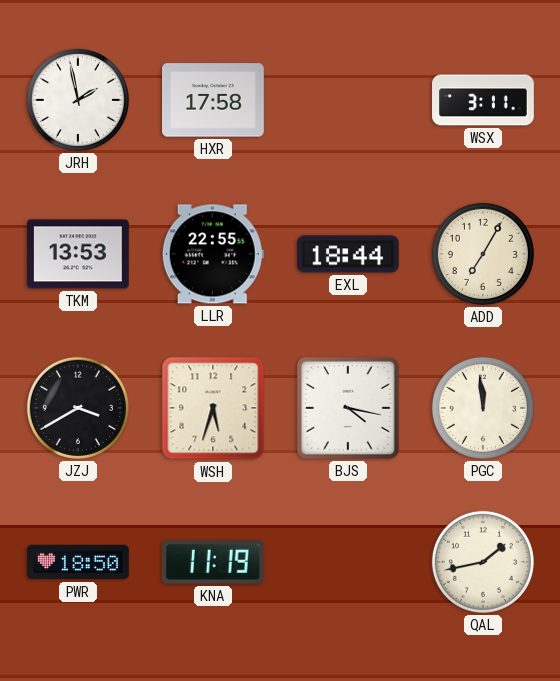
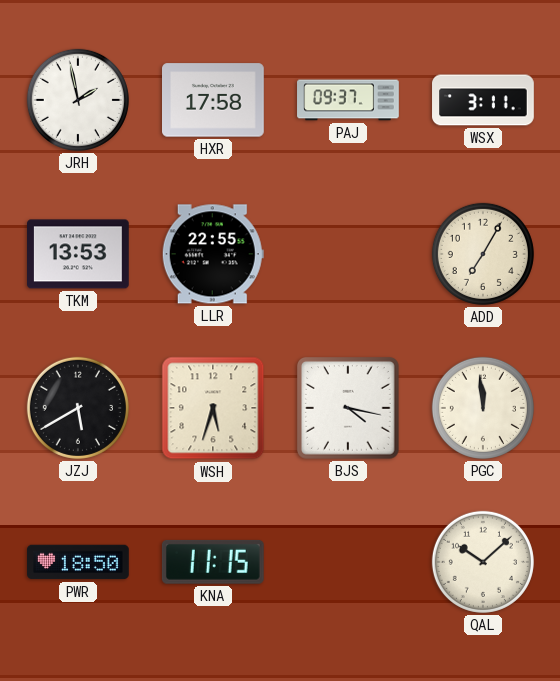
PAJ: none -> 09:37 (348, 100)
EXL: 18:44 -> none (349, 254)
JZJ: 3:40 -> 5:40 (78, 408)
KNA: 11:19 -> 11:15 (213, 562)
QAL: 1:43 -> 10:08 (483, 562)
